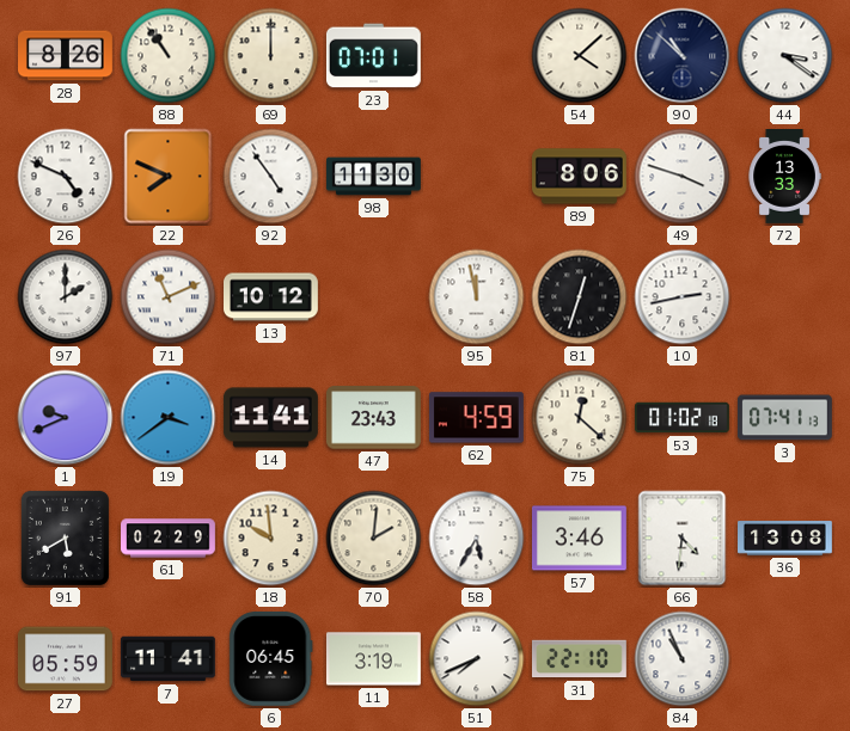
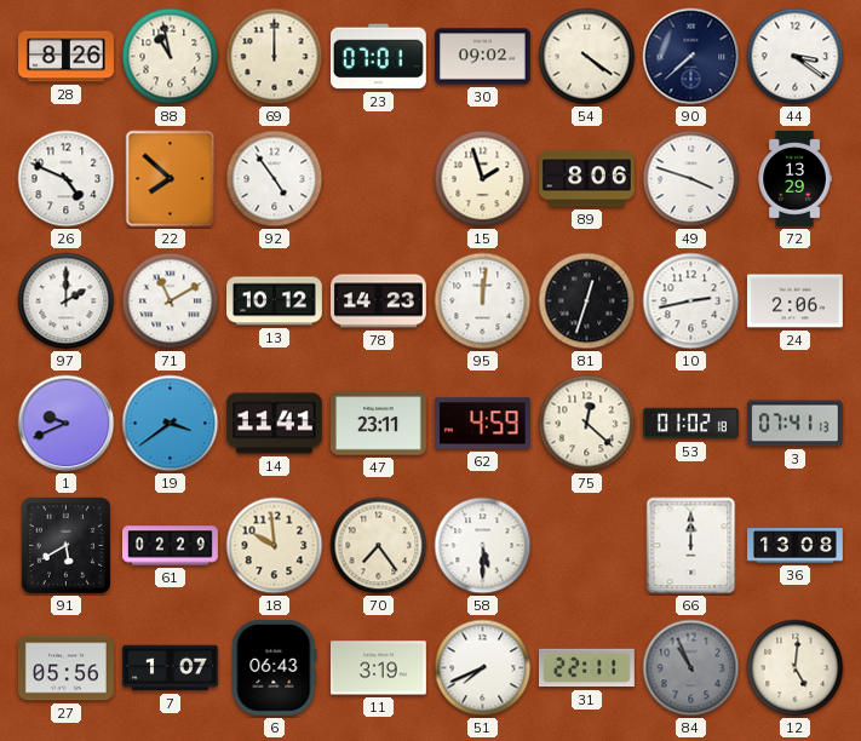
88: 10:54 -> 10:58 (171, 57)
30: none -> 09:02 (482, 57)
54: 4:08 -> 4:21 (587, 57)
90: 10:52 -> 7:38 (691, 57)
22: 7:49 -> 7:52 (171, 179)
98: 11:30 -> none (374, 177)
15: none -> 1:57 (483, 179)
72: 13:33 -> 13:29 (794, 179)
71: 11:11 -> 11:10 (171, 301)
78: none -> 14:23 (379, 301)
95: 11:58 -> 12:01 (483, 301)
24: none -> 2:06 (794, 301)
47: 23:43 -> 23:11 (378, 424)
70: 2:01 -> 7:24 (379, 546)
58: 5:35 -> 5:30 (483, 546)
57: 3:46 -> none (579, 539)
66: 4:31 -> 12:00 (691, 546)
27: 05:59 -> 05:56 (65, 668)
7: 11:41 -> 1:07 (170, 668)
6: 06:45 -> 06:43 (275, 667)
31: 22:10 -> 22:11 (586, 668)
84 dial: white -> grey (691, 668)
12: none -> 5:01 (796, 668)
